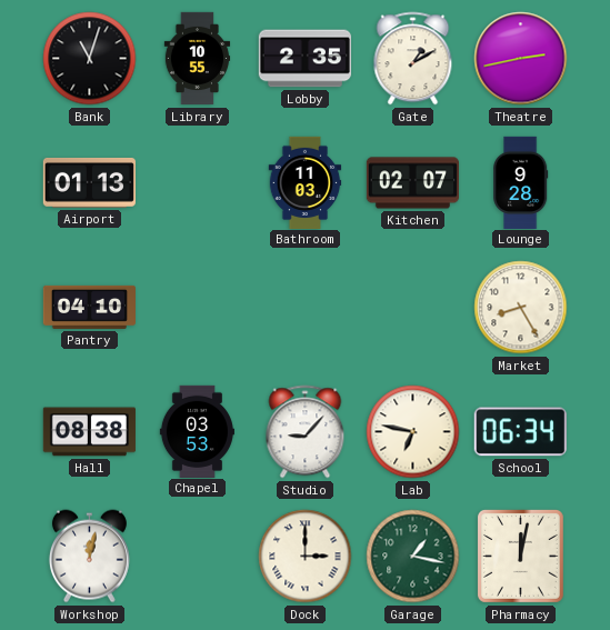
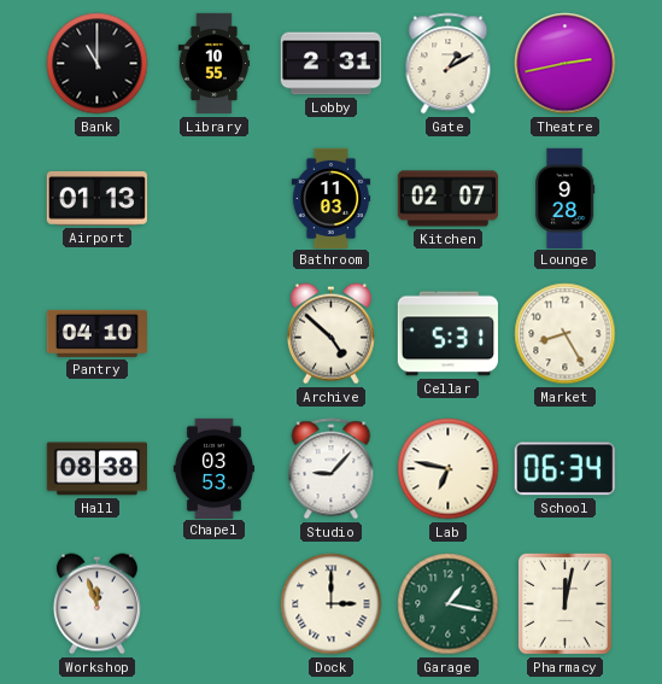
Bank: 11:03 -> 11:00 (98, 64)
Lobby: 2:35 -> 2:31 (330, 64)
Archive: none -> 4:52 (330, 334)
Cellar: none -> 5:31 (447, 334)
Workshop: 12:02 -> 11:57 (96, 604)
